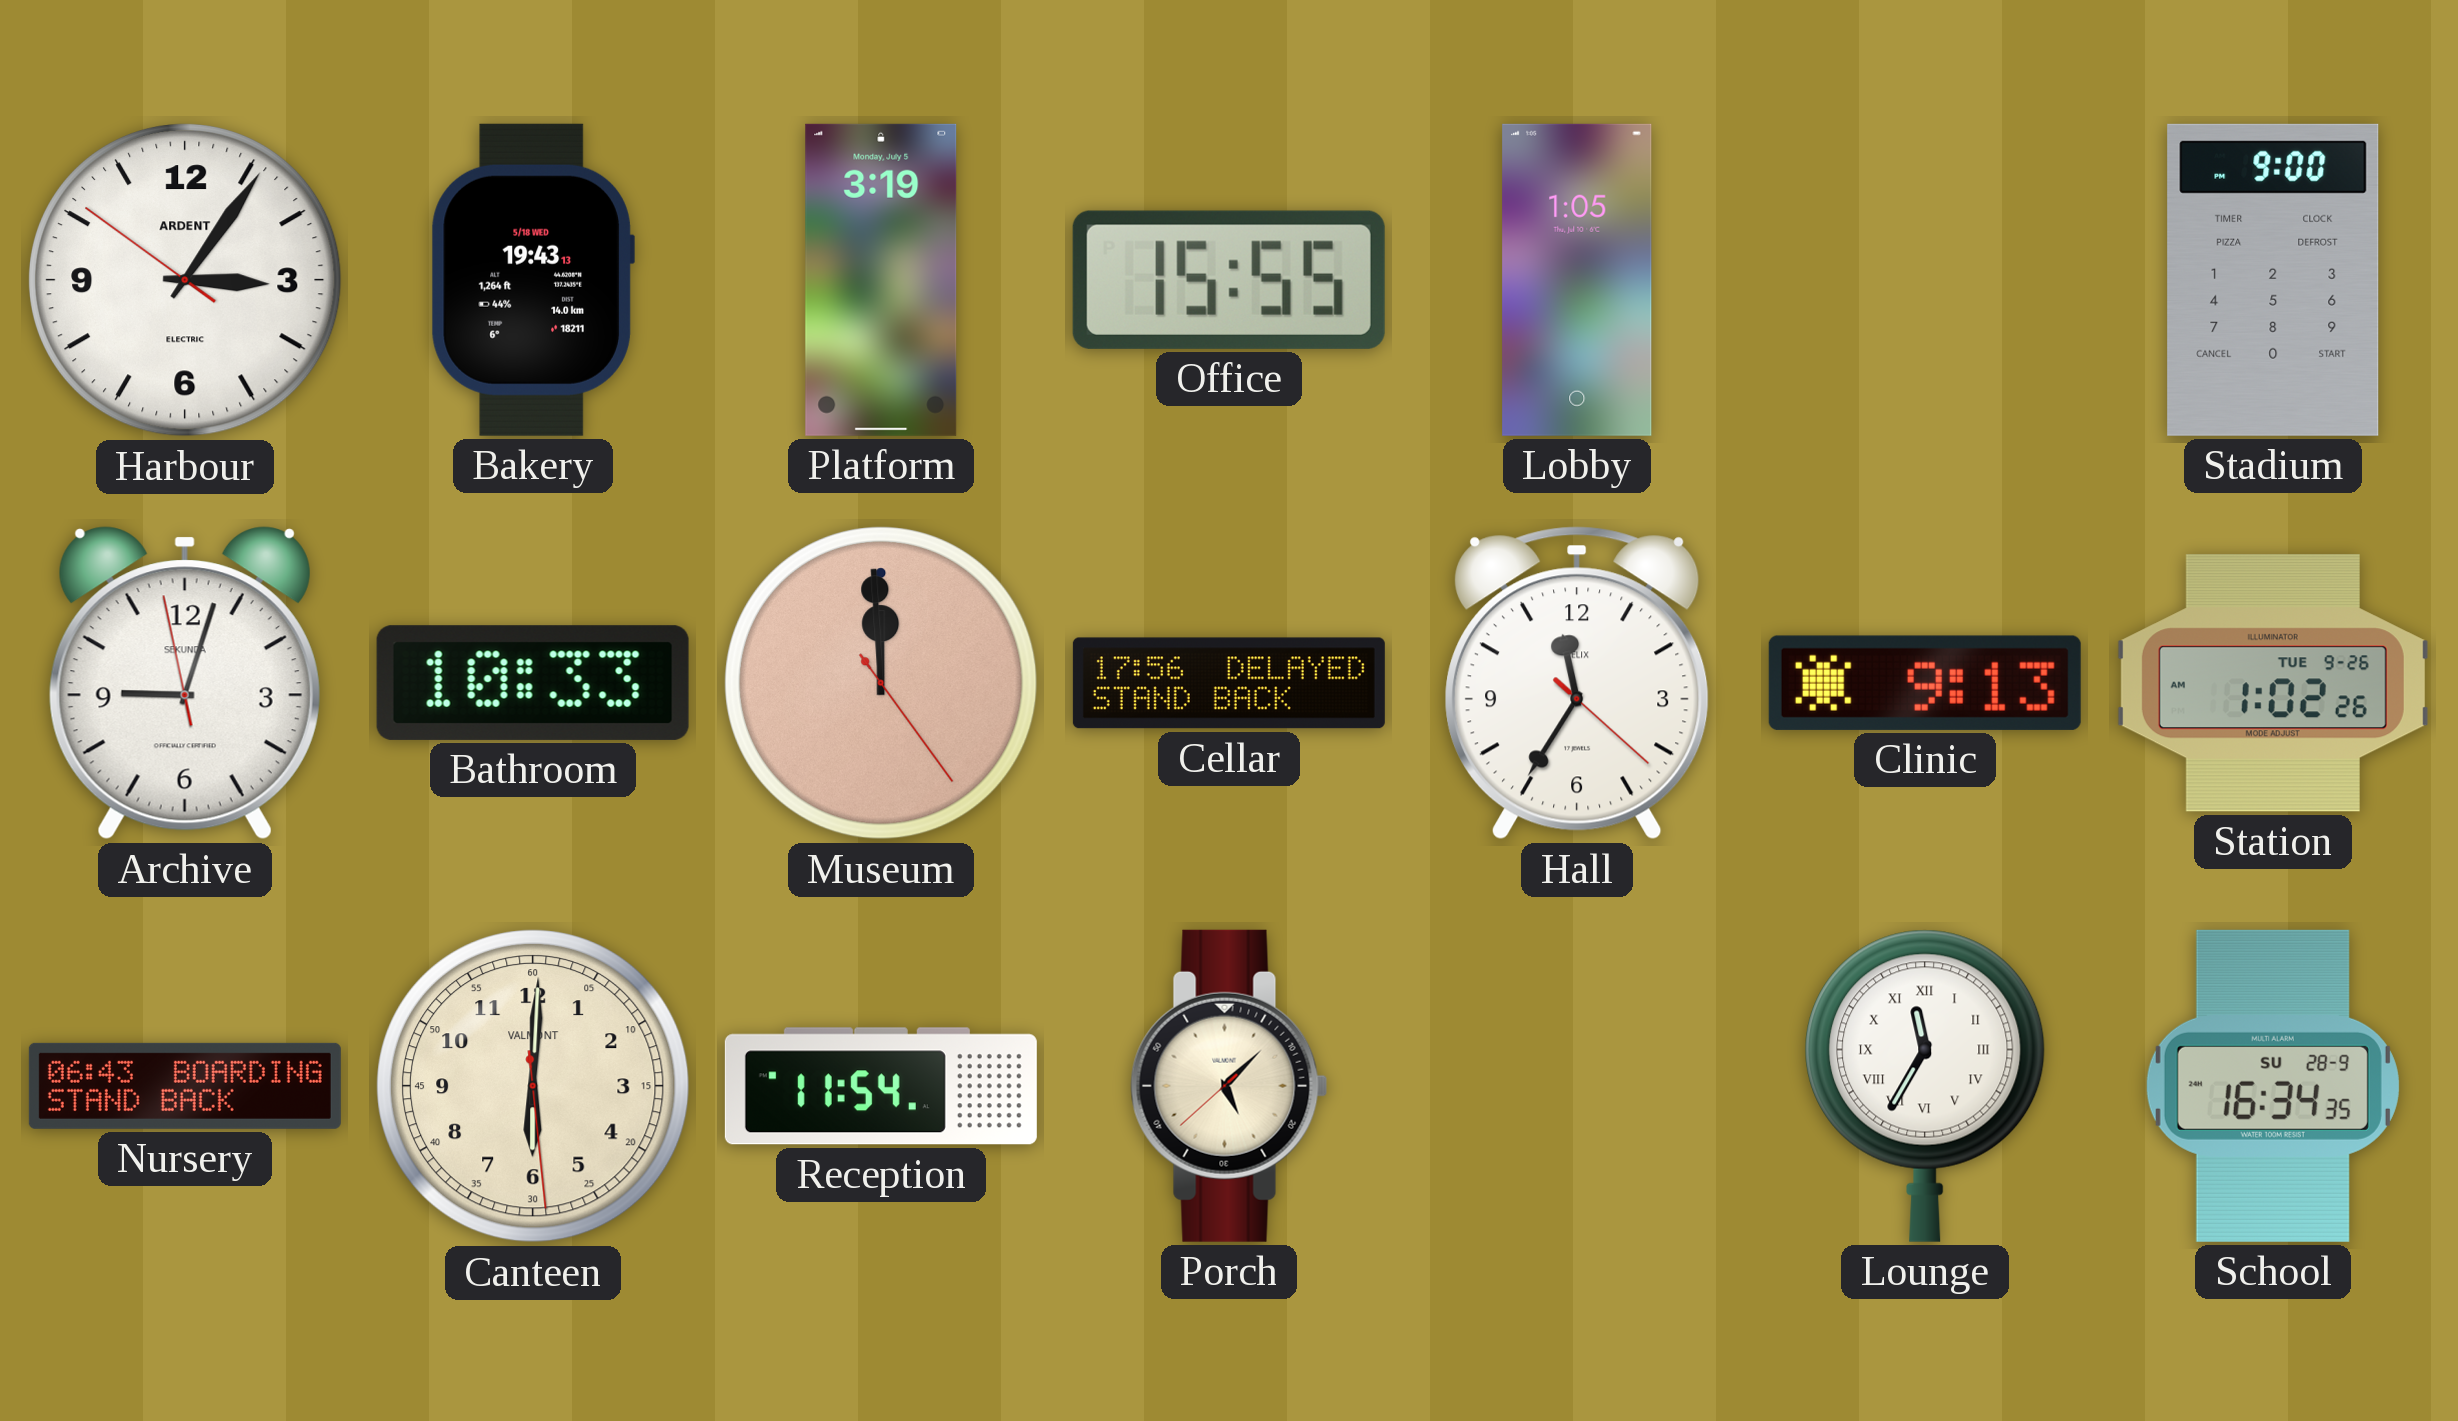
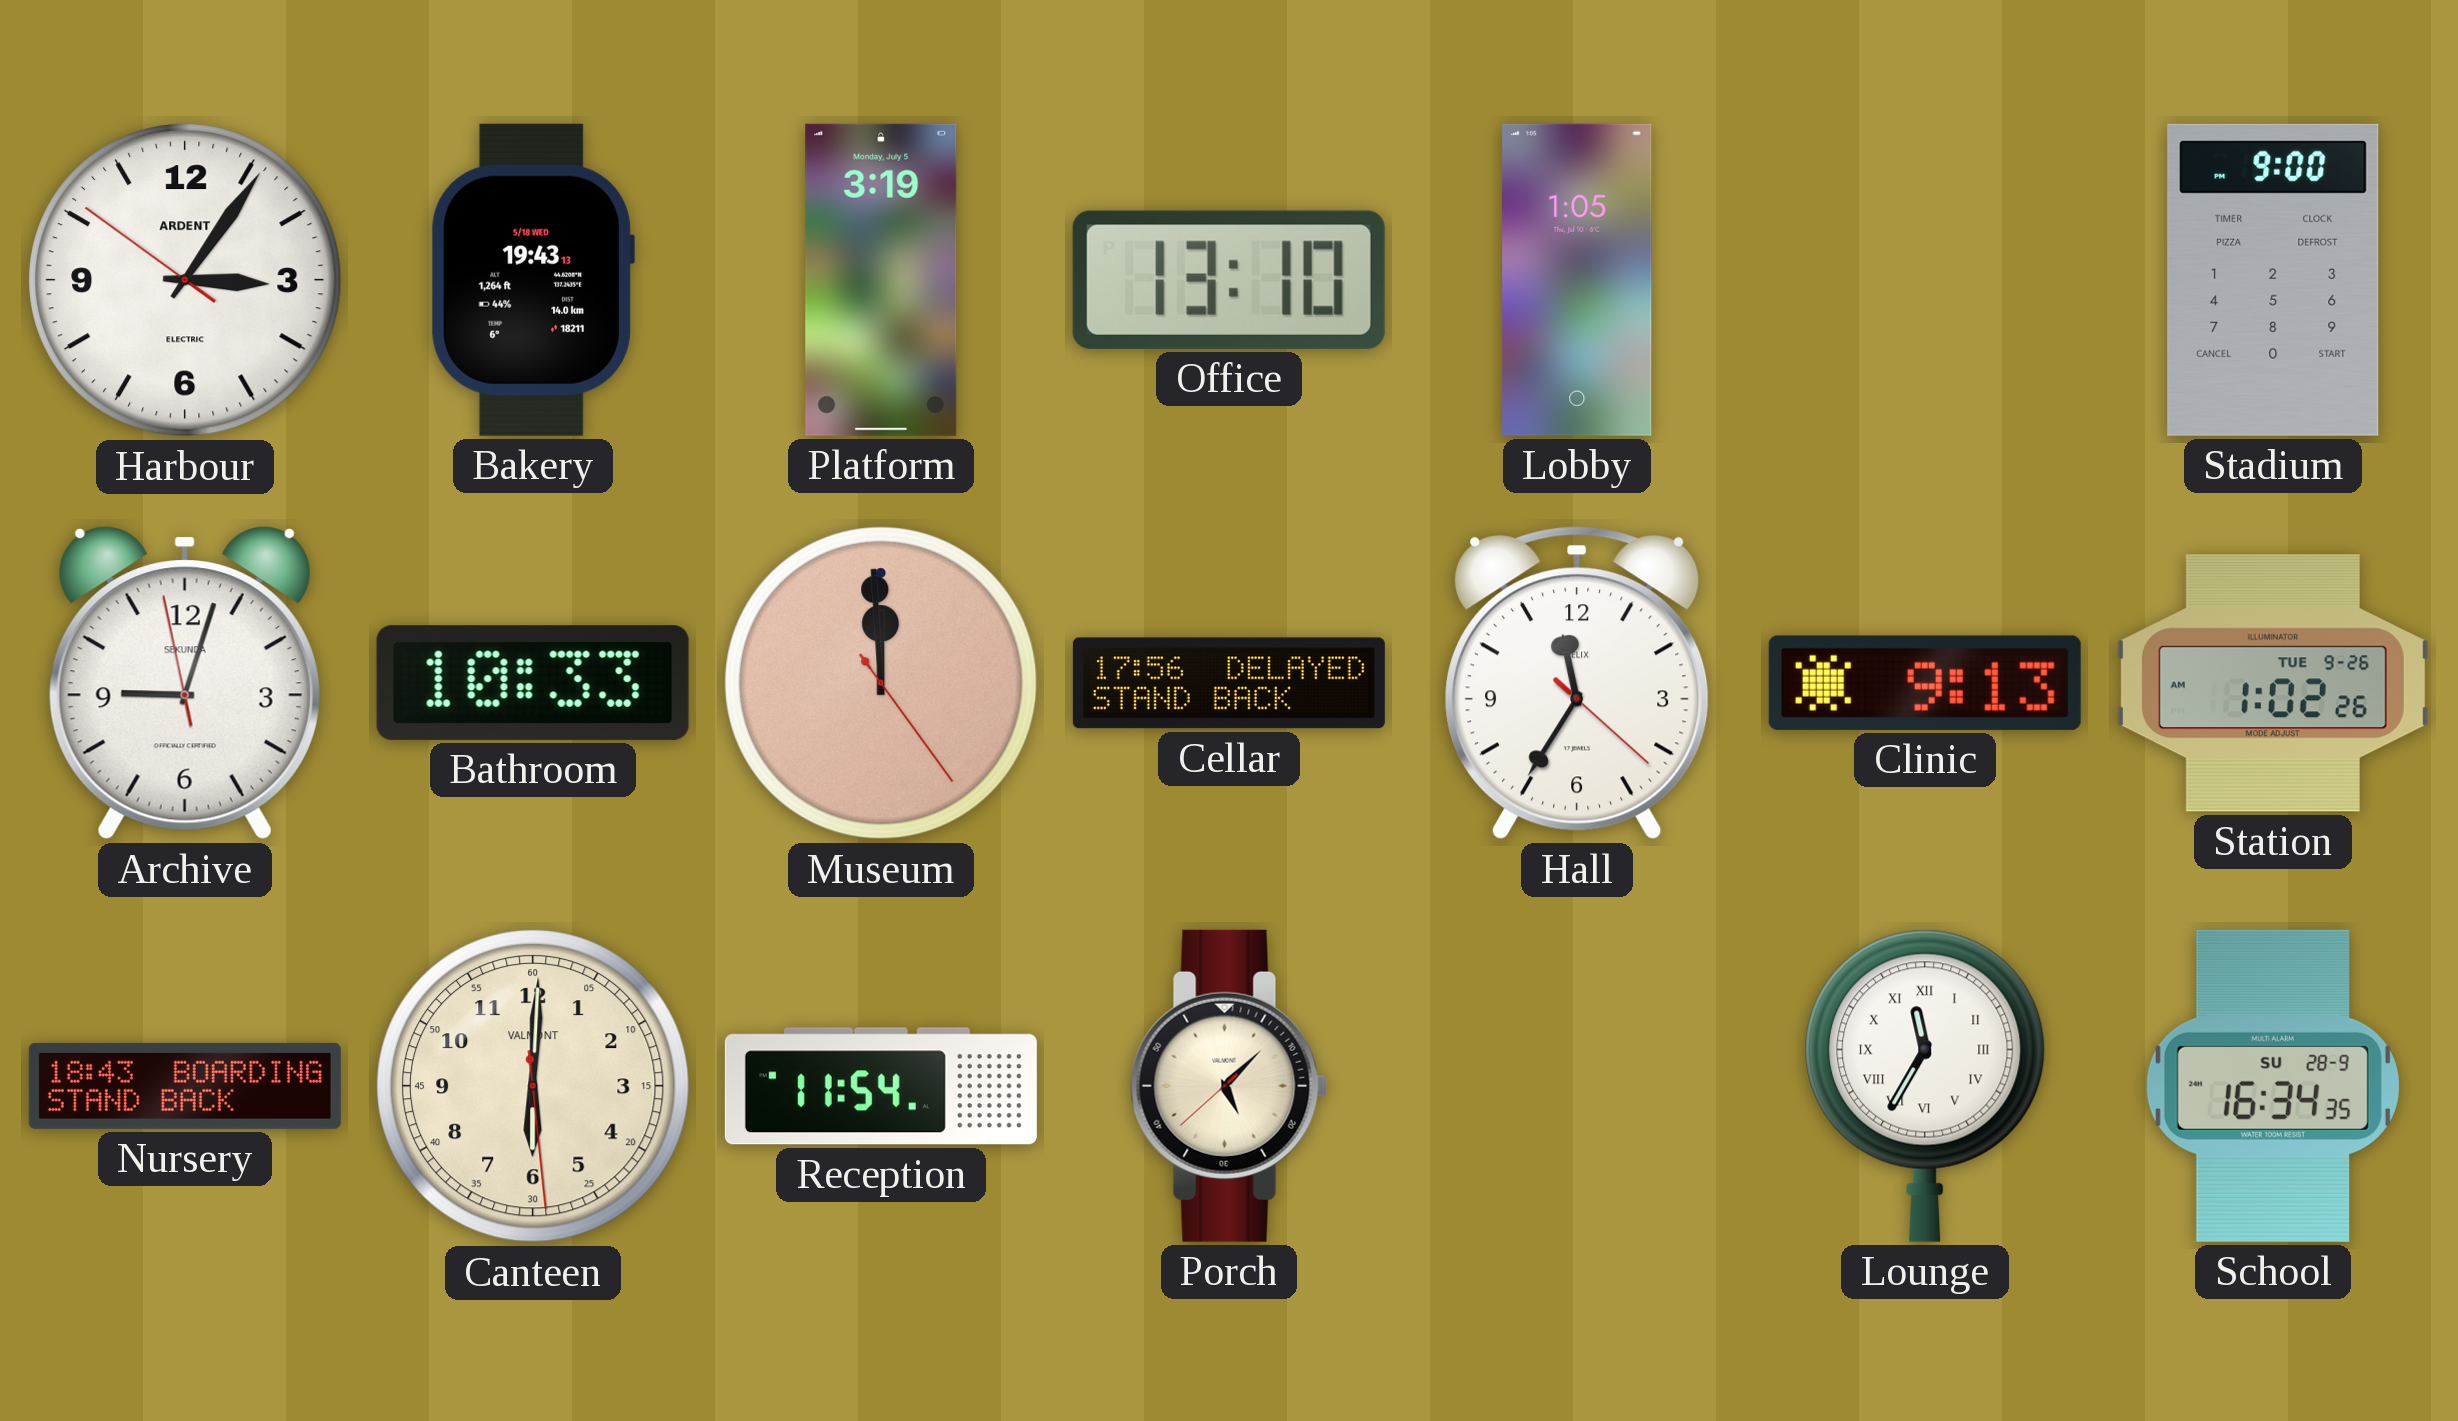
Office: 15:55 -> 13:10 (1229, 280)
Nursery: 06:43 -> 18:43 (185, 1086)
